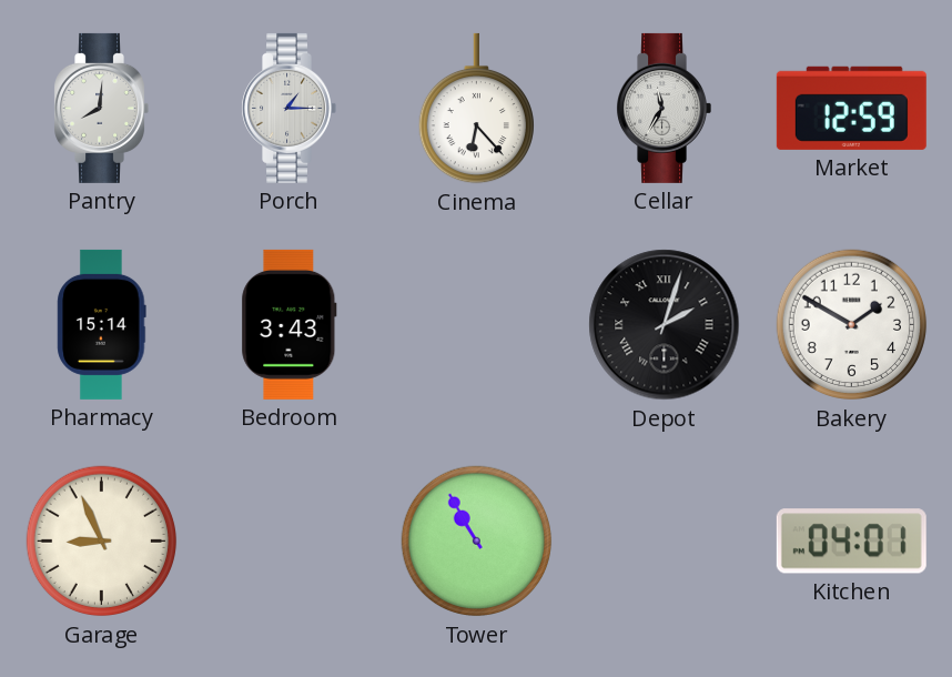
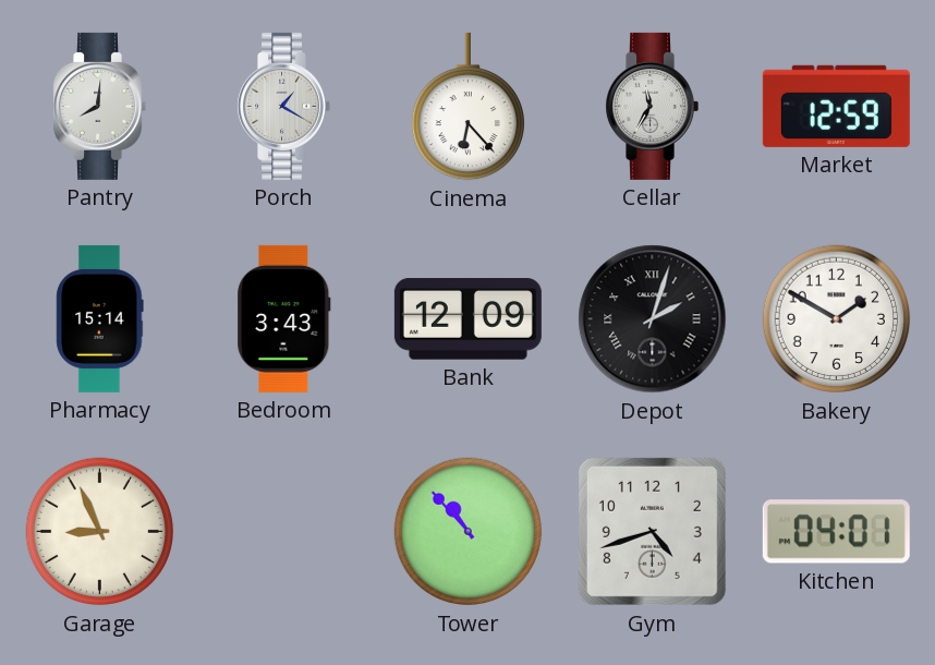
Porch: 1:15 -> 1:20 (283, 106)
Bank: none -> 12:09 (467, 319)
Tower: 10:55 -> 10:53 (469, 532)
Gym: none -> 4:42 (652, 531)
